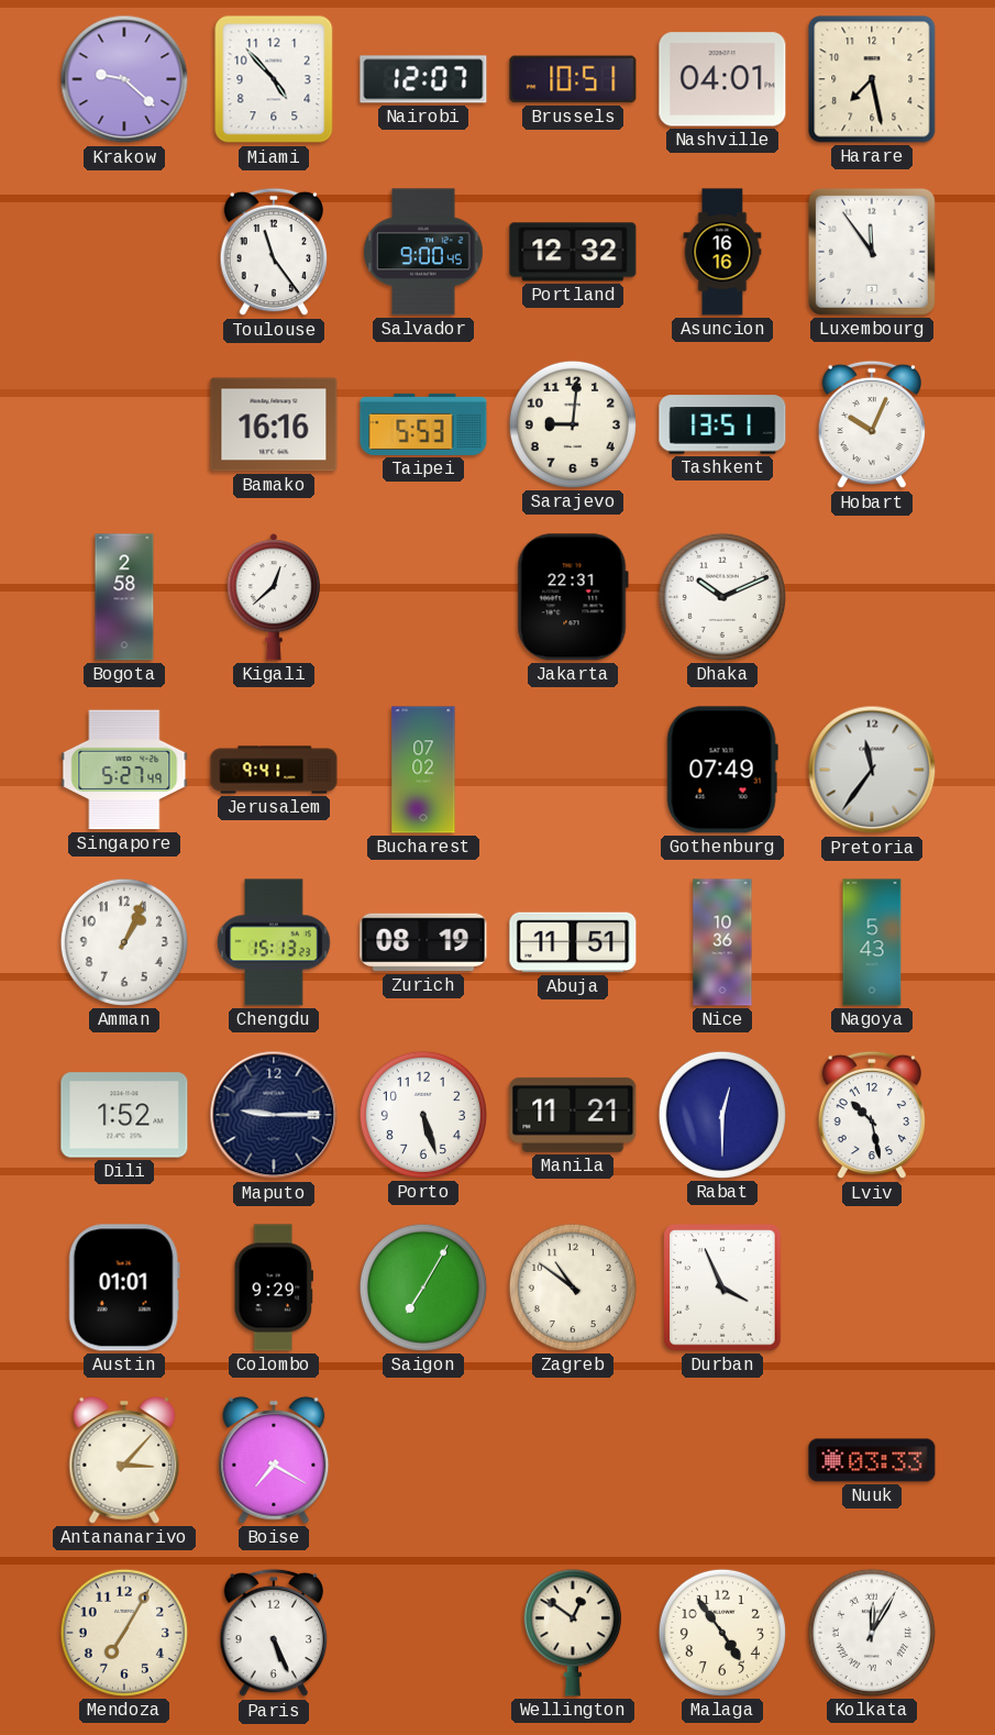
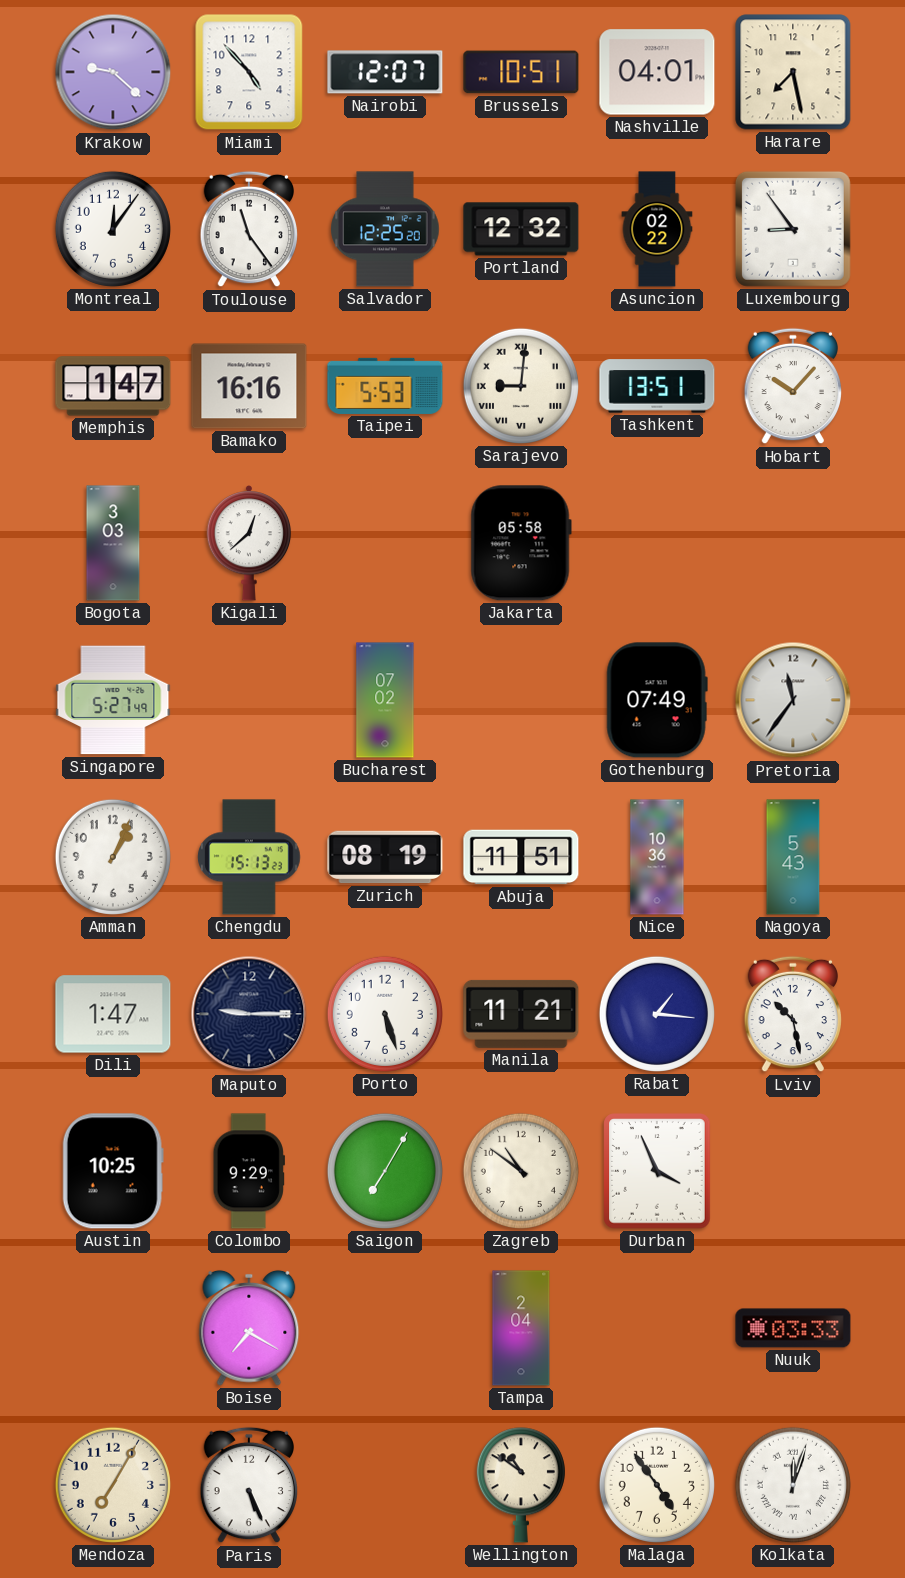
Montreal: none -> 12:06 (113, 229)
Salvador: 9:00 -> 12:25 (385, 229)
Asuncion: 16:16 -> 02:22 (657, 229)
Luxembourg: 11:54 -> 8:54 (793, 229)
Memphis: none -> 1:47 (113, 386)
Sarajevo numerals: Arabic -> Roman (521, 386)
Hobart: 10:04 -> 10:07 (793, 386)
Bogota: 2:58 -> 3:03 (113, 543)
Jakarta: 22:31 -> 05:58 (521, 543)
Dhaka: 10:11 -> none (722, 597)
Jerusalem: 9:41 -> none (274, 770)
Dili: 1:52 -> 1:47 (113, 1014)
Rabat: 12:30 -> 1:16 (657, 1014)
Austin: 01:01 -> 10:25 (113, 1171)
Antananarivo: 3:07 -> none (124, 1460)
Tampa: none -> 2:04 (521, 1328)
Wellington: 12:51 -> 10:51 (521, 1485)
Kolkata: 12:05 -> 12:03 (793, 1485)
